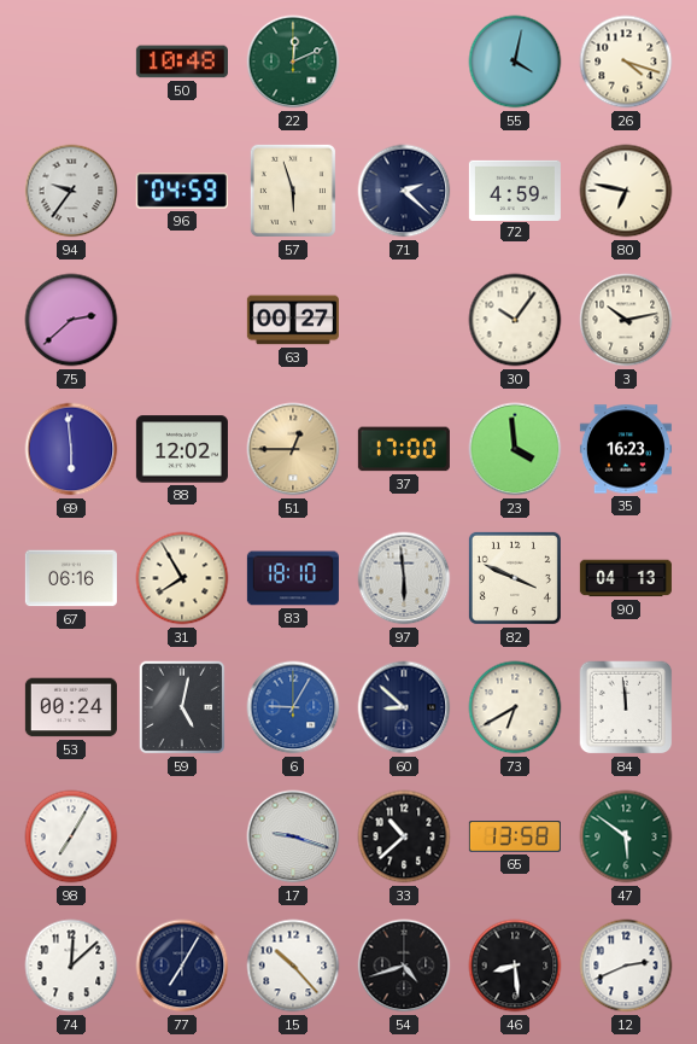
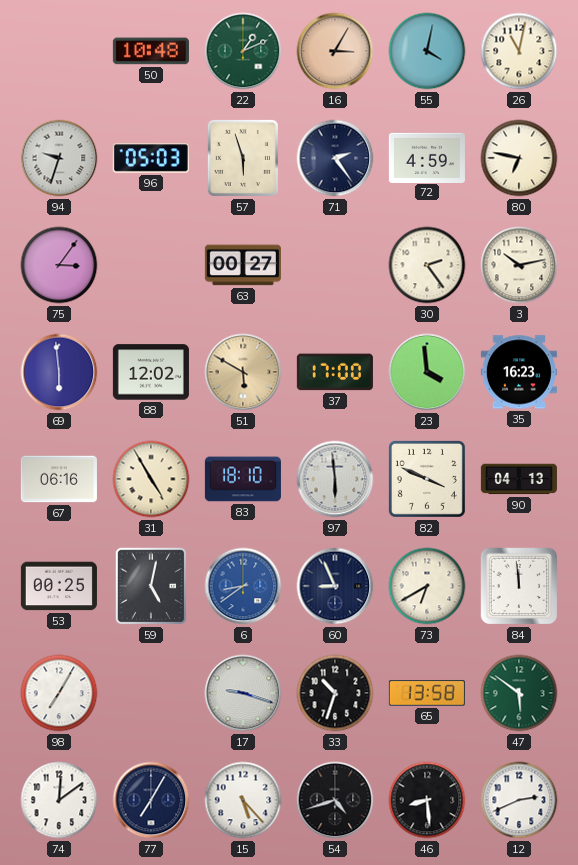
22: 12:11 -> 1:11 (243, 51)
16: none -> 3:05 (335, 51)
26: 4:18 -> 11:02 (519, 51)
94: 9:36 -> 9:33 (59, 158)
96: 04:59 -> 05:03 (151, 158)
71: 2:22 -> 2:24 (335, 158)
75: 2:38 -> 3:06 (59, 265)
30: 10:06 -> 2:24 (427, 265)
51: 12:45 -> 5:50 (243, 372)
31: 7:55 -> 4:55 (151, 479)
53: 00:24 -> 00:25 (59, 586)
6: 9:05 -> 8:39 (243, 586)
60: 8:52 -> 8:56 (335, 586)
33: 10:38 -> 10:33 (335, 693)
74: 12:08 -> 12:09 (59, 800)
15: 10:23 -> 5:23 (243, 800)
